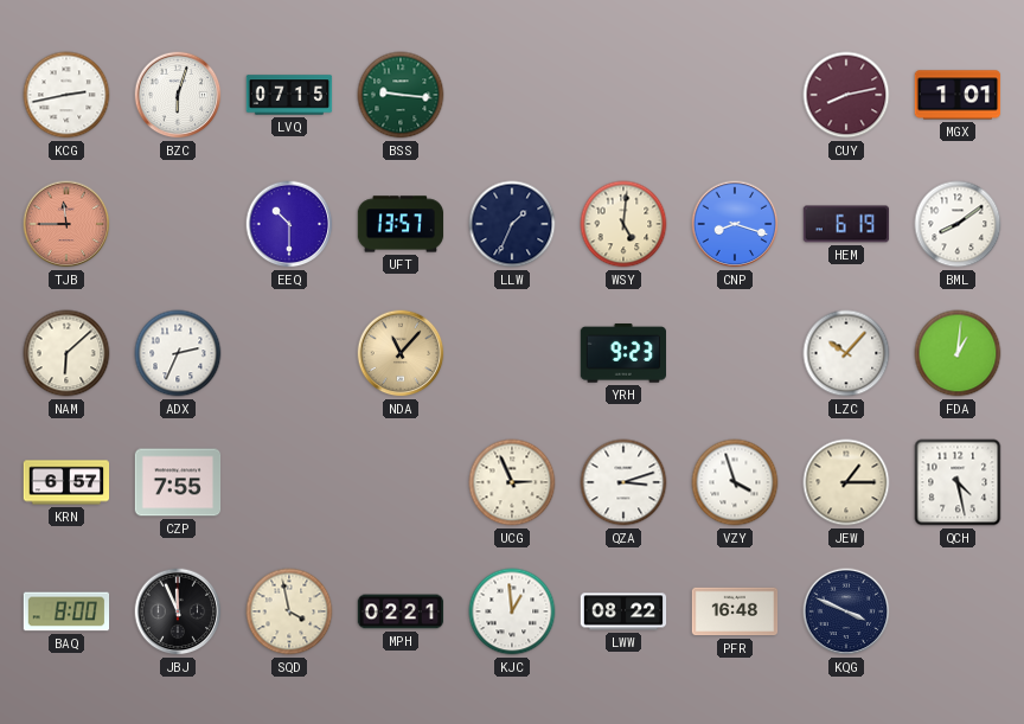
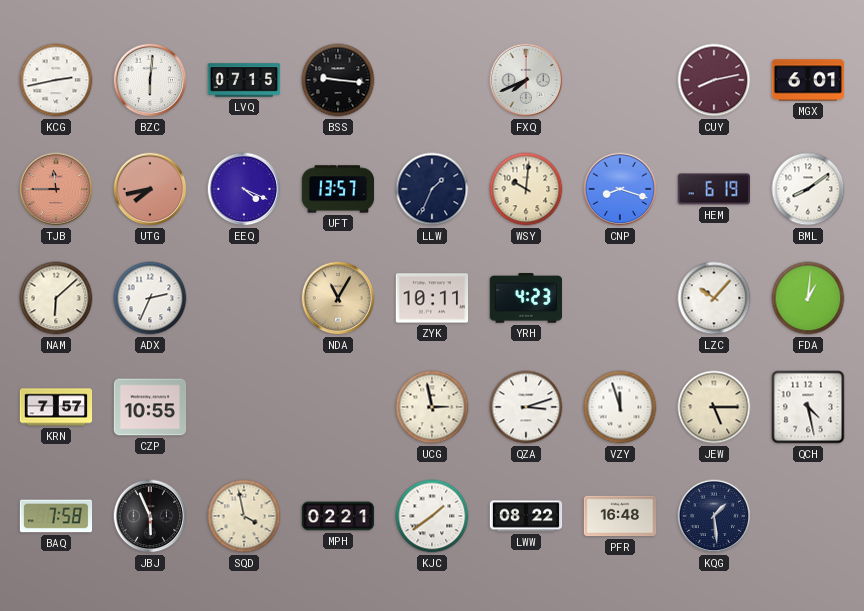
BZC: 6:03 -> 6:01 (150, 80)
BSS dial: green -> black (338, 80)
FXQ: none -> 7:41 (526, 80)
MGX: 1:01 -> 6:01 (808, 80)
UTG: none -> 7:43 (150, 189)
EEQ: 10:30 -> 4:19 (244, 189)
WSY: 5:01 -> 10:01 (526, 189)
NDA: 11:07 -> 11:05 (338, 298)
ZYK: none -> 10:11 (432, 298)
YRH: 9:23 -> 4:23 (525, 299)
KRN: 6:57 -> 7:57 (56, 407)
CZP: 7:55 -> 10:55 (150, 407)
UCG: 2:56 -> 2:58 (432, 407)
VZY: 3:57 -> 11:57 (620, 407)
JEW: 1:15 -> 5:15 (714, 407)
BAQ: 8:00 -> 7:58 (56, 516)
JBJ: 11:56 -> 5:56 (150, 516)
KJC: 12:59 -> 1:39 (432, 516)
KQG: 3:49 -> 1:29 (714, 516)
